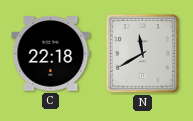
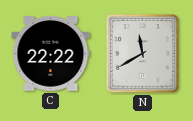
C: 22:18 -> 22:22 (51, 54)
